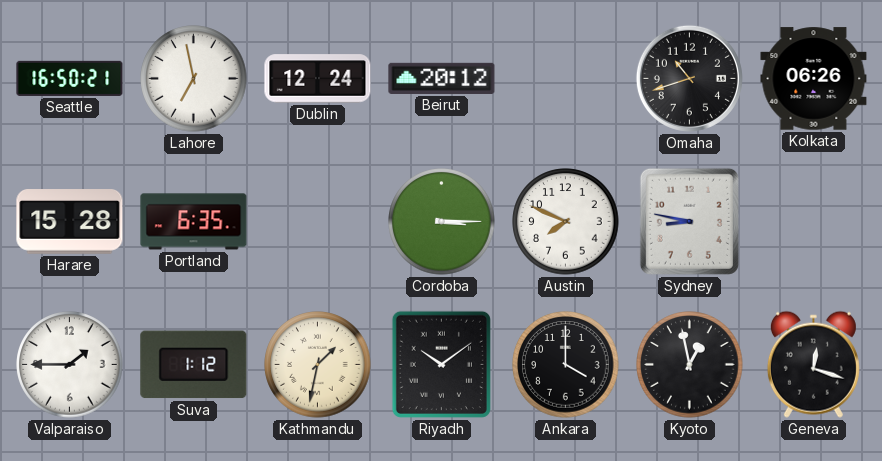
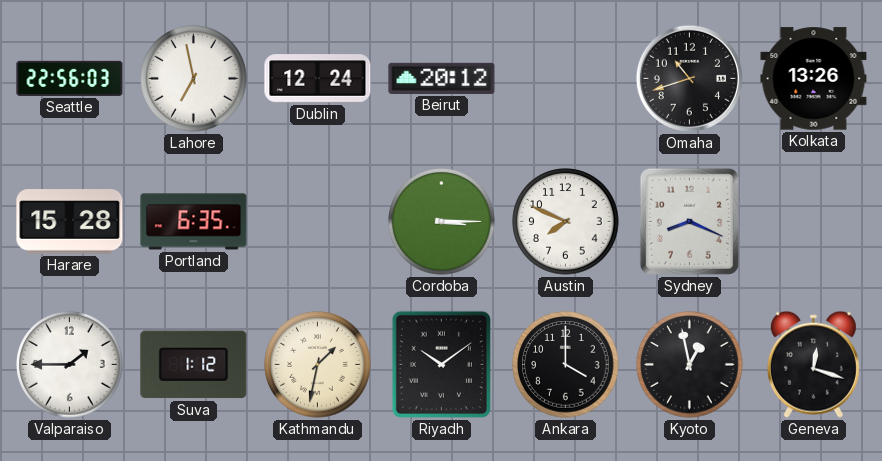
Seattle: 16:50 -> 22:56 (70, 78)
Kolkata: 06:26 -> 13:26 (814, 79)
Sydney: 8:47 -> 8:19 (689, 221)
